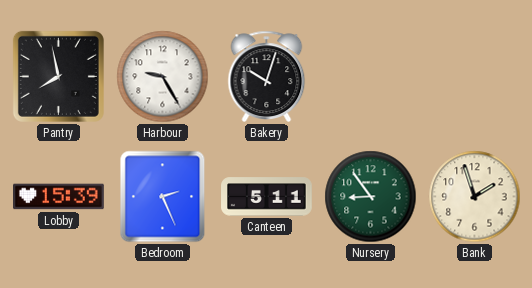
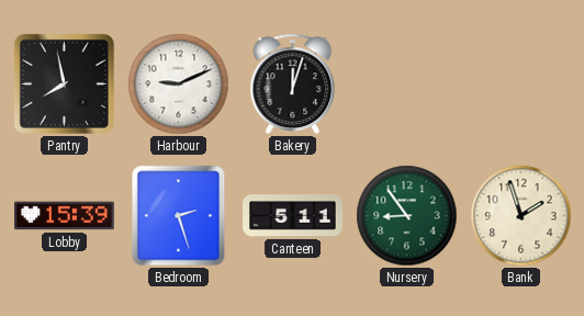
Harbour: 9:25 -> 9:11 (179, 84)
Bakery: 10:03 -> 12:03 (293, 83)
Bedroom: 2:26 -> 2:27 (179, 216)
